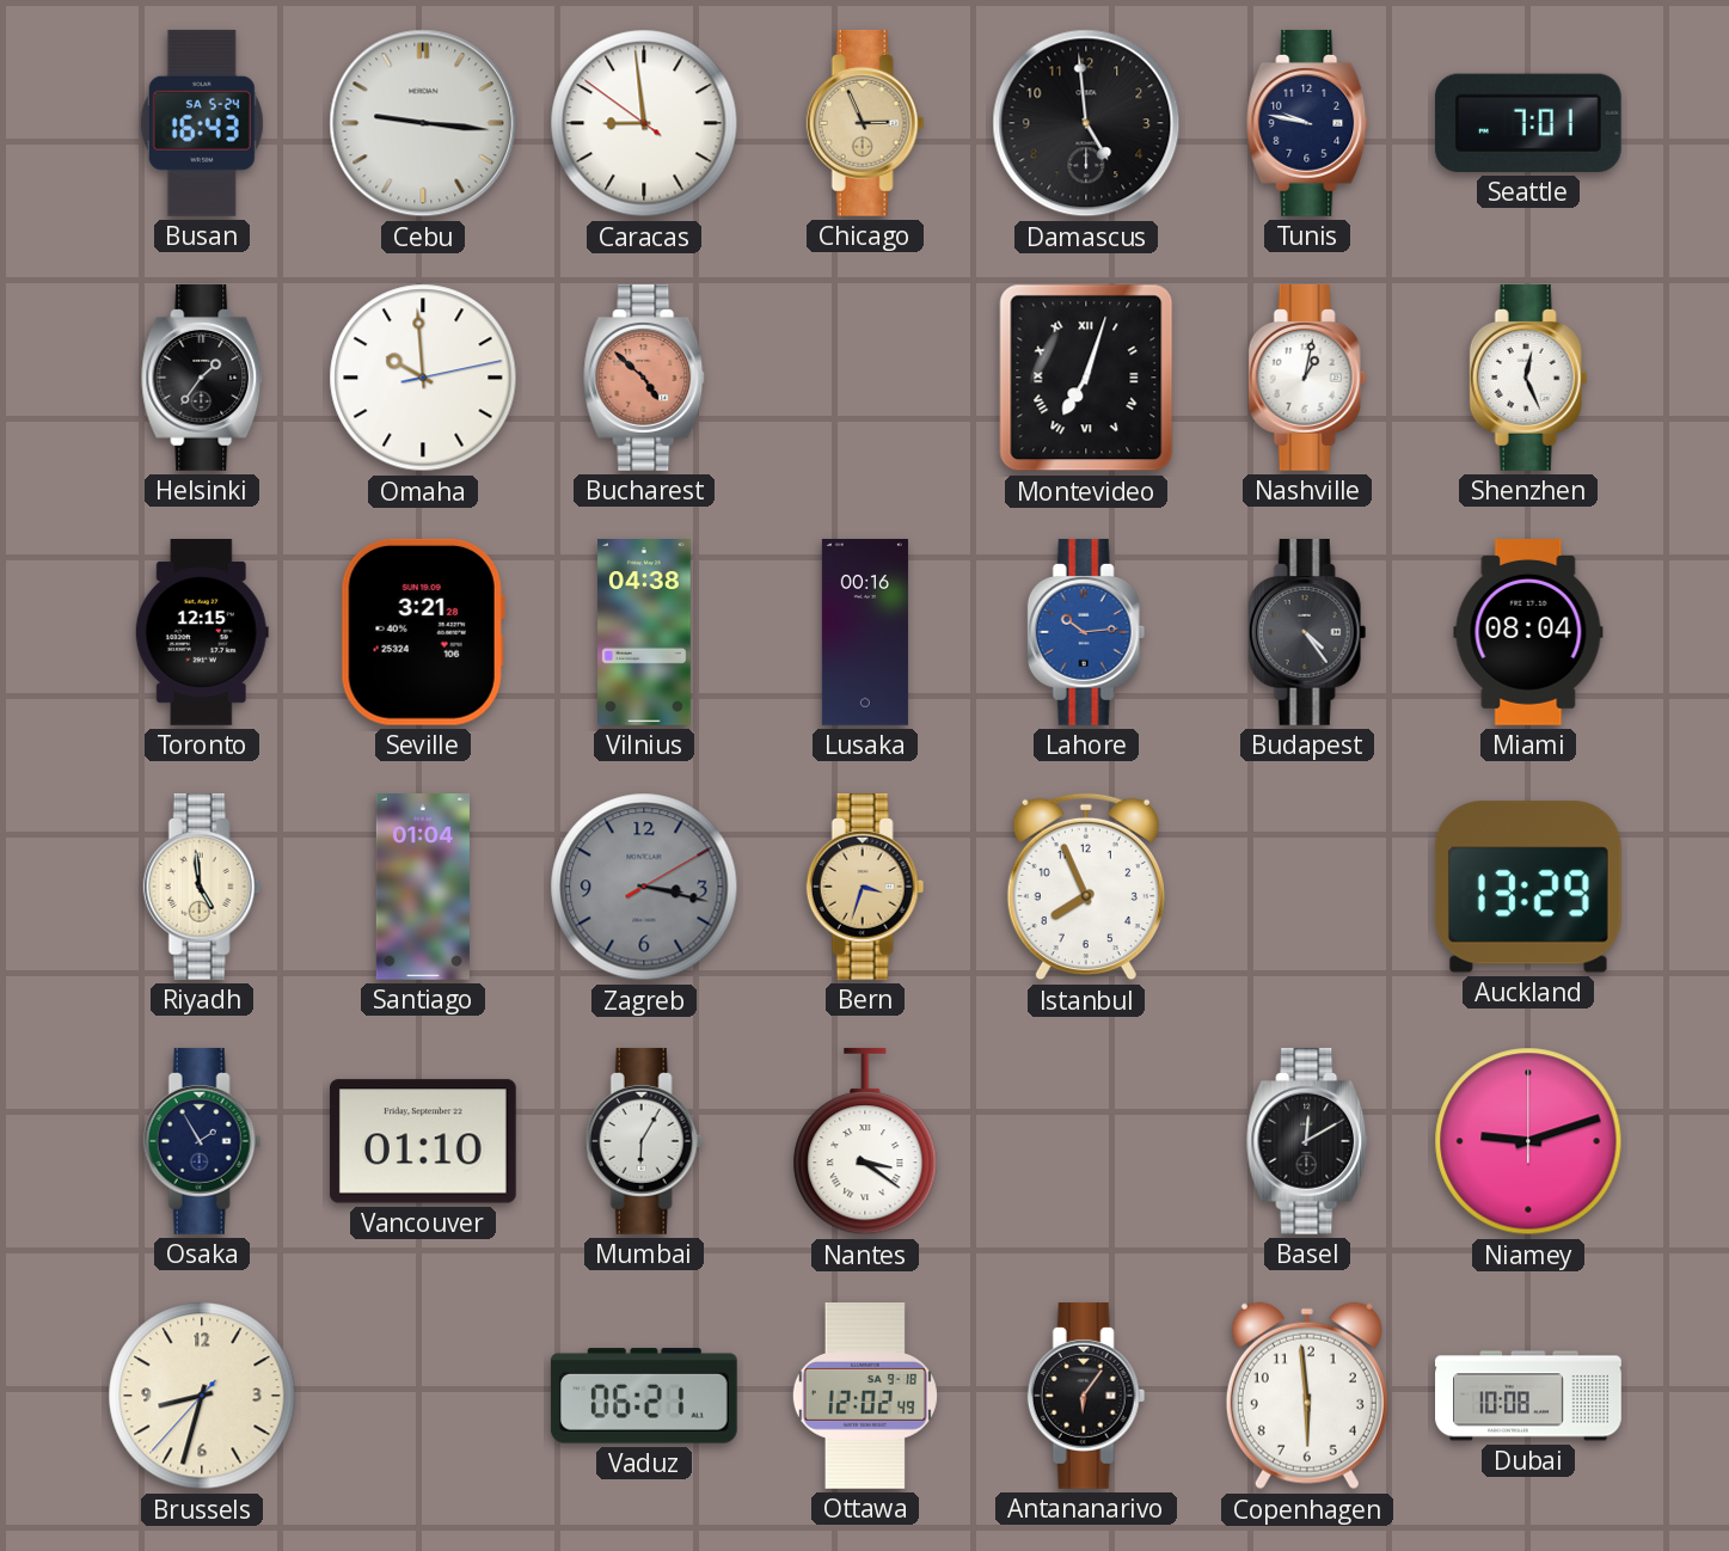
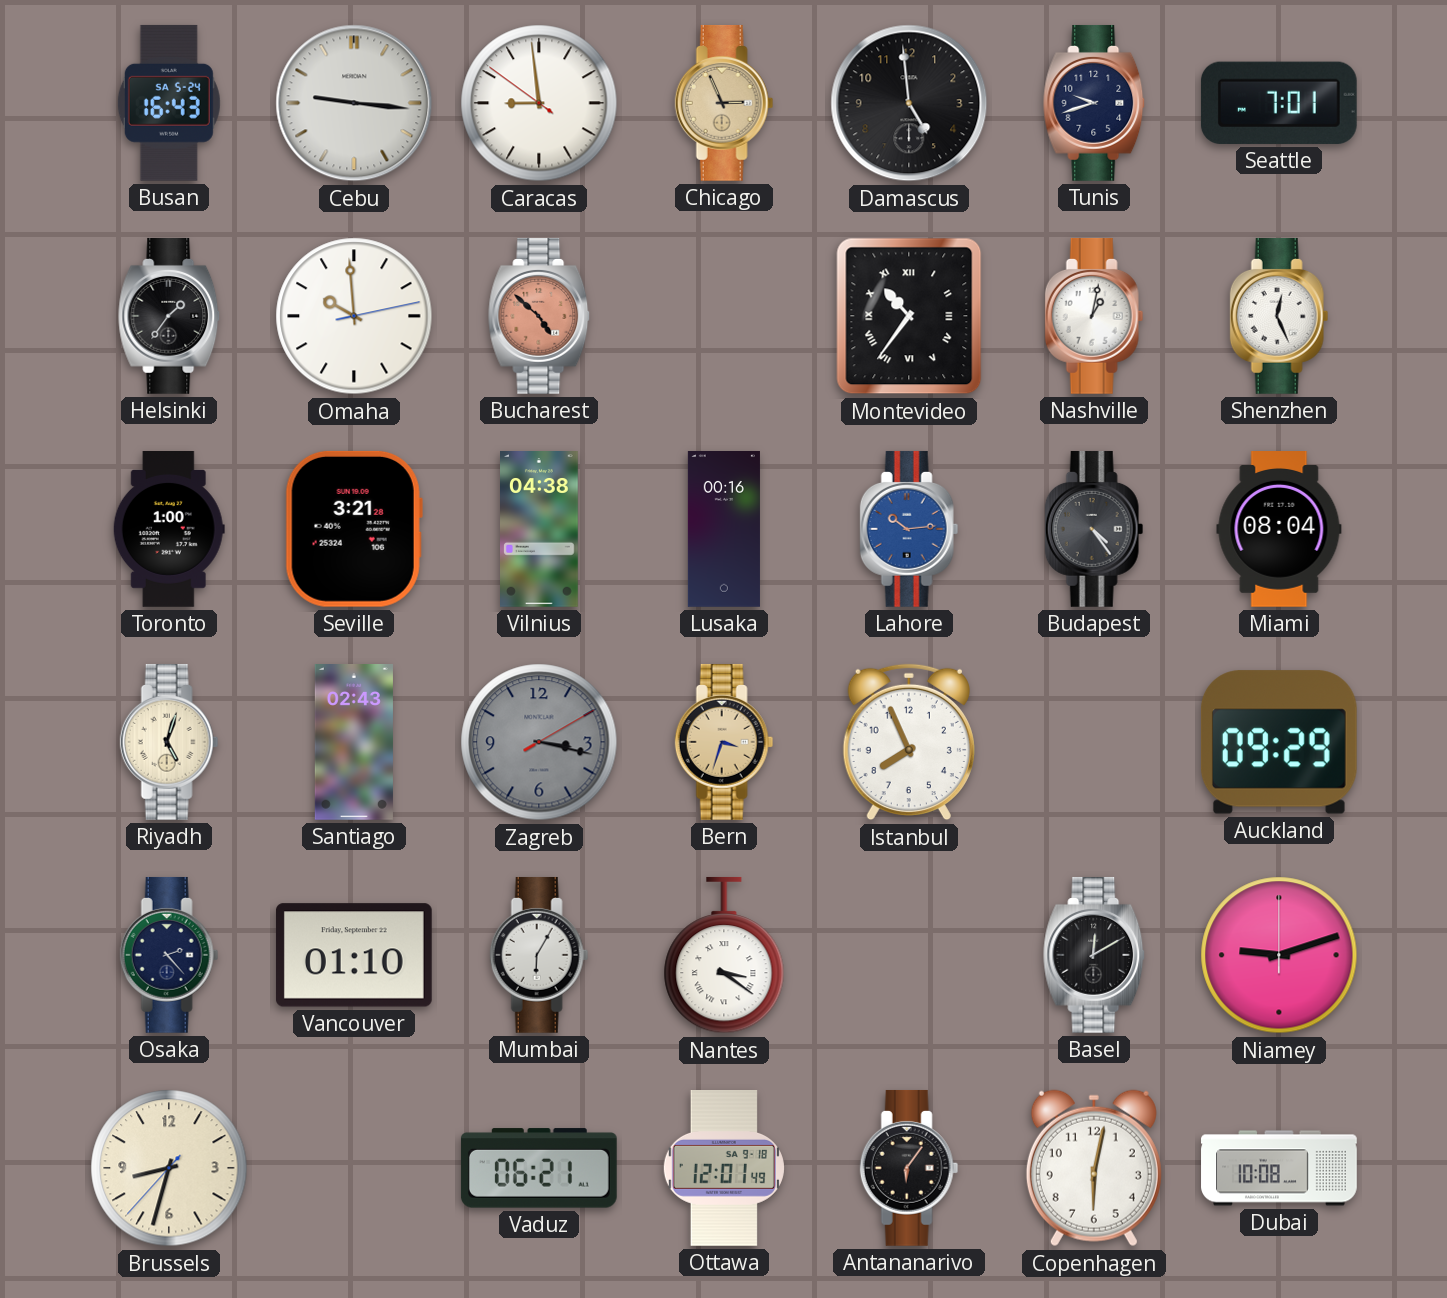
Tunis: 9:47 -> 9:42 (1095, 103)
Montevideo: 7:03 -> 10:36 (909, 316)
Toronto: 12:15 -> 1:00 (169, 530)
Riyadh: 4:59 -> 5:03 (169, 742)
Santiago: 01:04 -> 02:43 (354, 743)
Auckland: 13:29 -> 09:29 (1279, 742)
Osaka: 1:55 -> 2:23 (169, 955)
Ottawa: 12:02 -> 12:01 (724, 1169)
Copenhagen: 5:59 -> 6:02 (1094, 1168)
